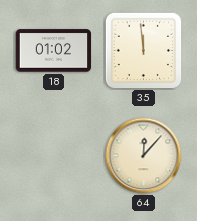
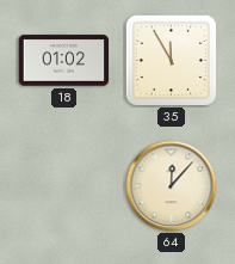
35: 11:59 -> 11:55 (171, 60)
